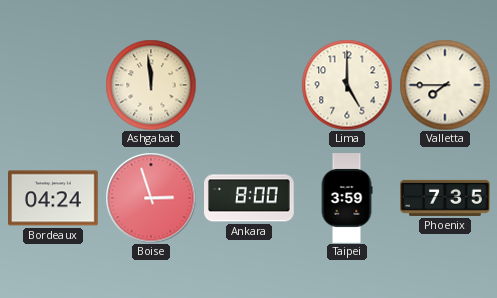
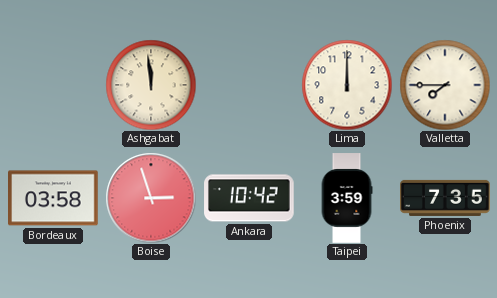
Lima: 5:00 -> 12:00 (347, 85)
Bordeaux: 04:24 -> 03:58 (53, 198)
Ankara: 8:00 -> 10:42 (249, 198)
